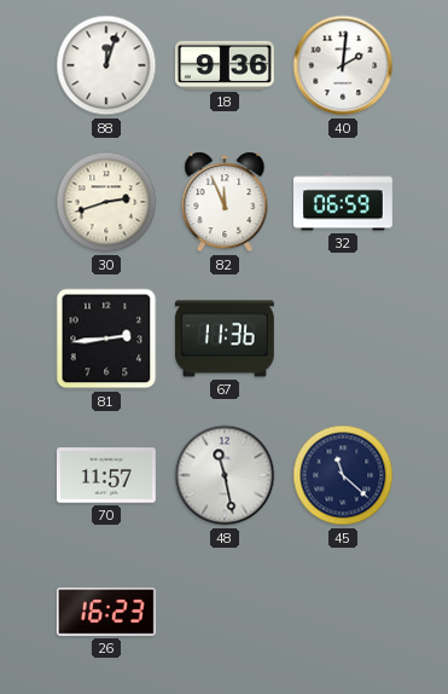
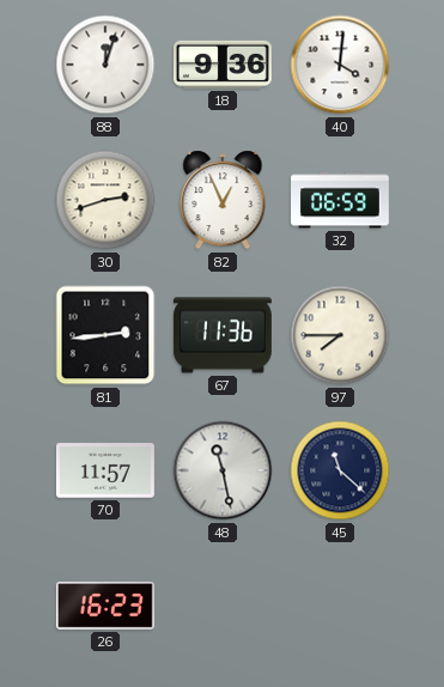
40: 2:01 -> 4:01 (340, 65)
82: 11:56 -> 12:56 (223, 200)
97: none -> 7:45 (340, 335)
